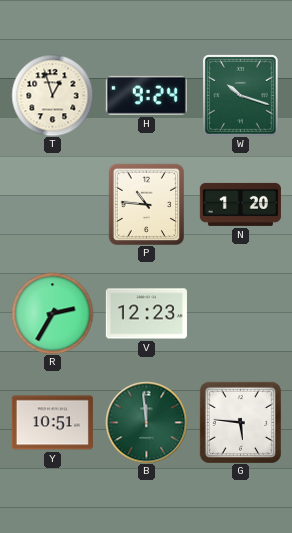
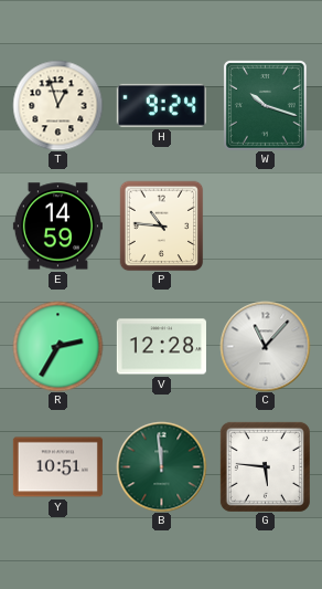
E: none -> 14:59 (57, 227)
N: 1:20 -> none (240, 204)
V: 12:23 -> 12:28 (161, 347)
C: none -> 11:07 (265, 346)
